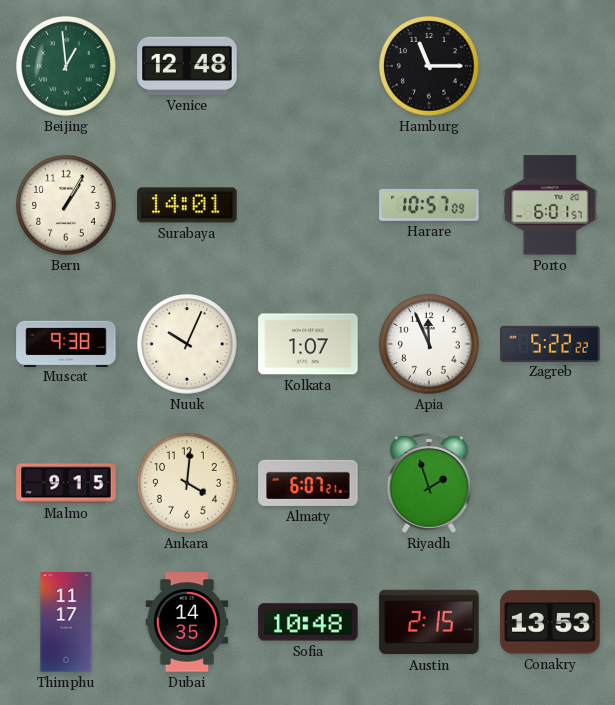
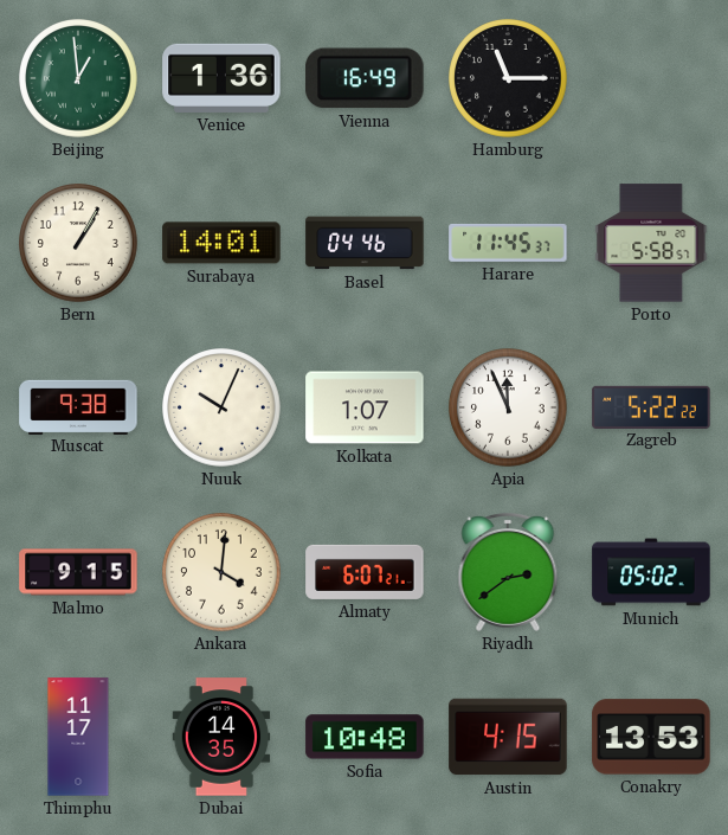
Venice: 12:48 -> 1:36 (221, 78)
Vienna: none -> 16:49 (365, 78)
Basel: none -> 04:46 (365, 243)
Harare: 10:57 -> 11:45 (508, 243)
Porto: 6:01 -> 5:58 (651, 243)
Riyadh: 1:57 -> 2:39 (508, 572)
Munich: none -> 05:02 (651, 572)
Austin: 2:15 -> 4:15 (508, 737)
